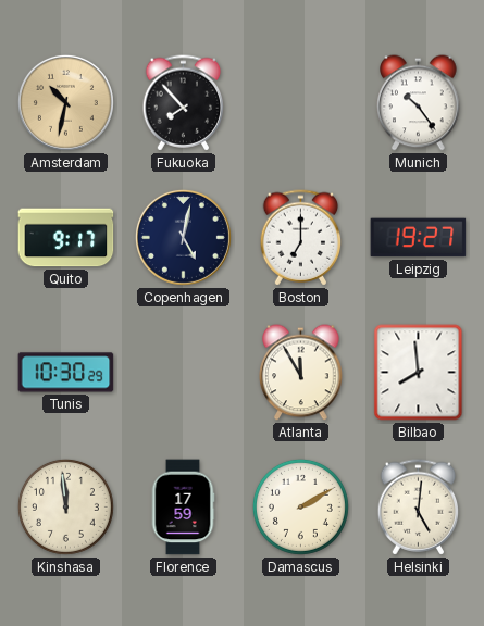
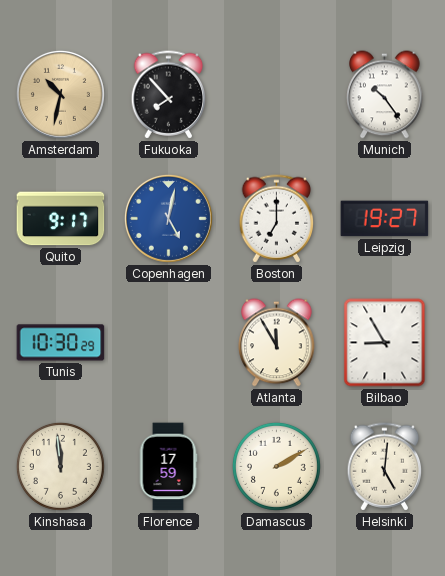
Copenhagen dial: navy -> blue (168, 218)
Bilbao: 7:59 -> 8:55 (385, 343)
